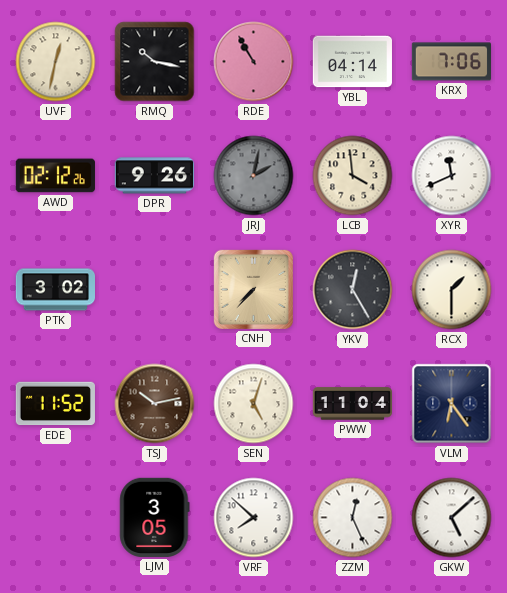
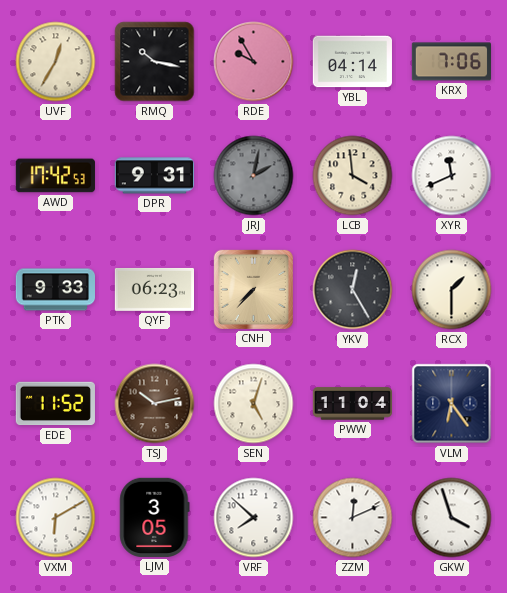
UVF: 12:32 -> 12:35 (56, 62)
RDE: 10:55 -> 9:55 (254, 62)
AWD: 02:12 -> 17:42 (55, 176)
DPR: 9:26 -> 9:31 (154, 176)
PTK: 3:02 -> 9:33 (55, 290)
QYF: none -> 06:23 (154, 289)
VXM: none -> 6:10 (56, 518)
ZZM: 12:26 -> 12:11 (353, 518)
GKW: 5:08 -> 3:57 (452, 518)
